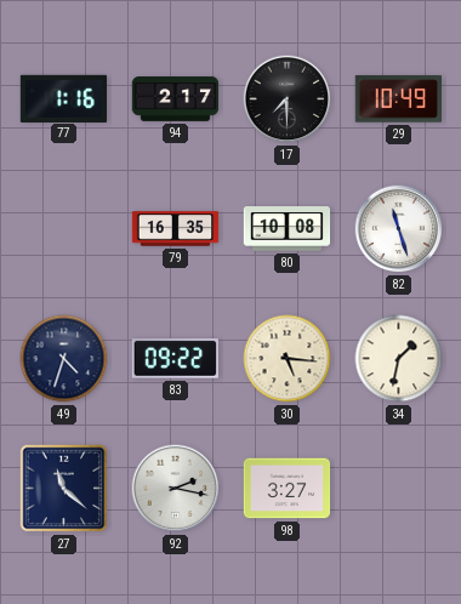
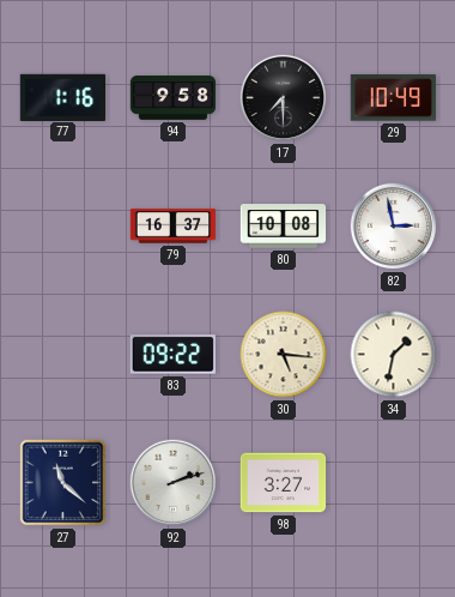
94: 2:17 -> 9:58 (174, 98)
79: 16:35 -> 16:37 (174, 227)
82: 11:27 -> 2:58 (394, 227)
49: 4:33 -> none (64, 359)
92: 2:17 -> 2:12 (174, 483)
